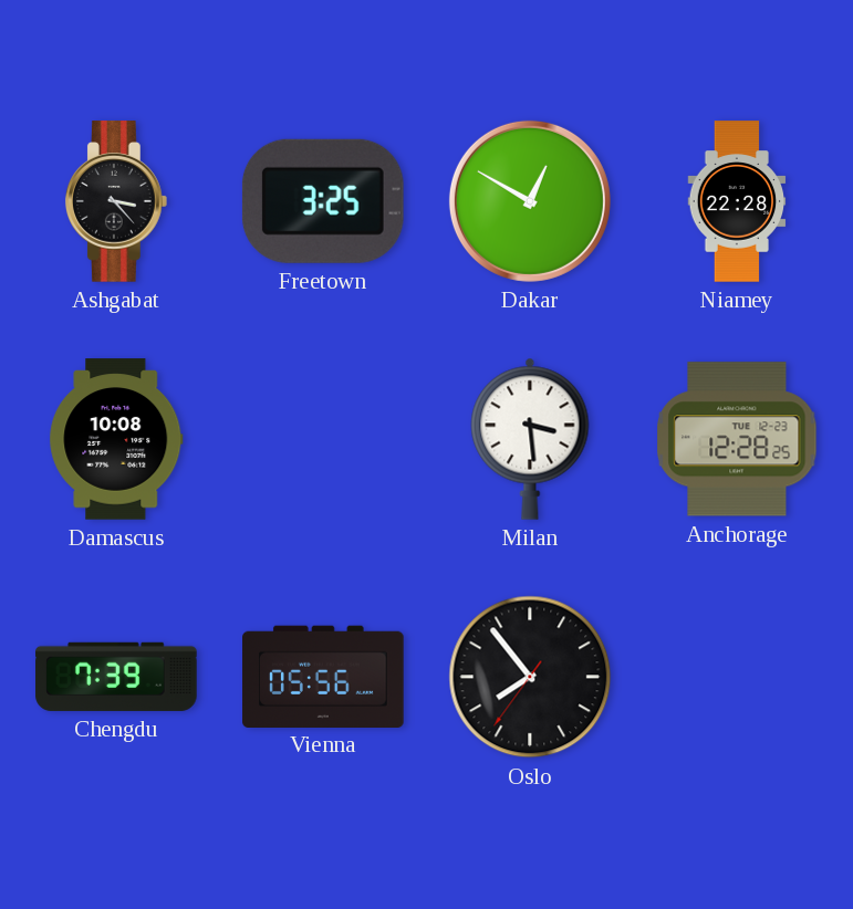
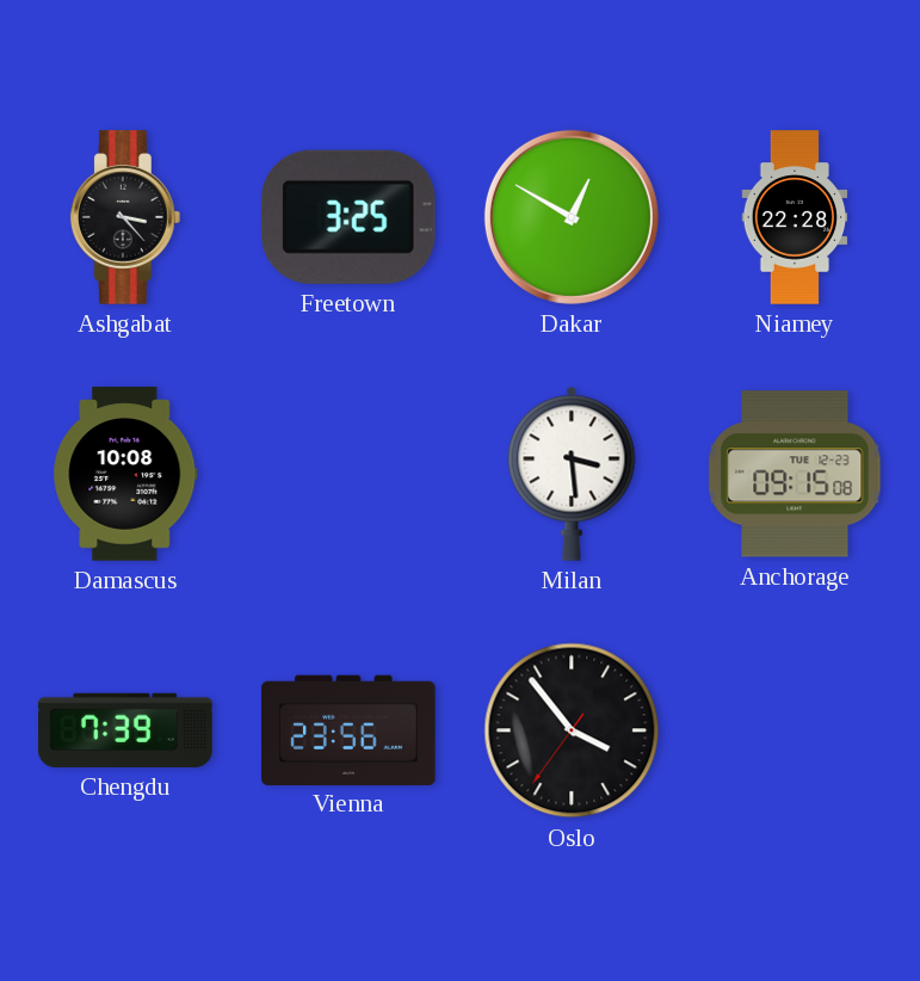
Anchorage: 12:28 -> 09:15 (795, 474)
Vienna: 05:56 -> 23:56 (348, 729)
Oslo: 7:53 -> 3:53 (572, 730)
